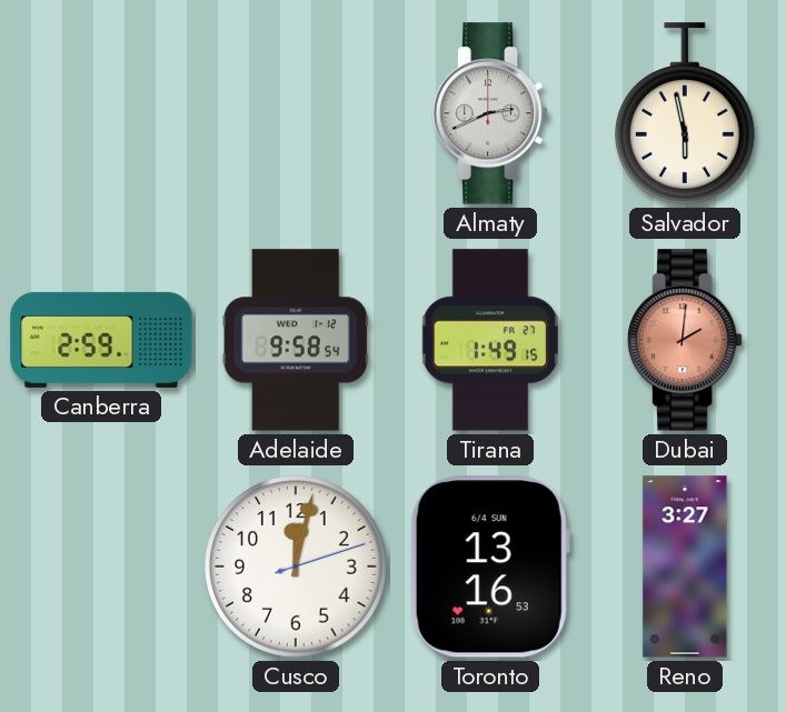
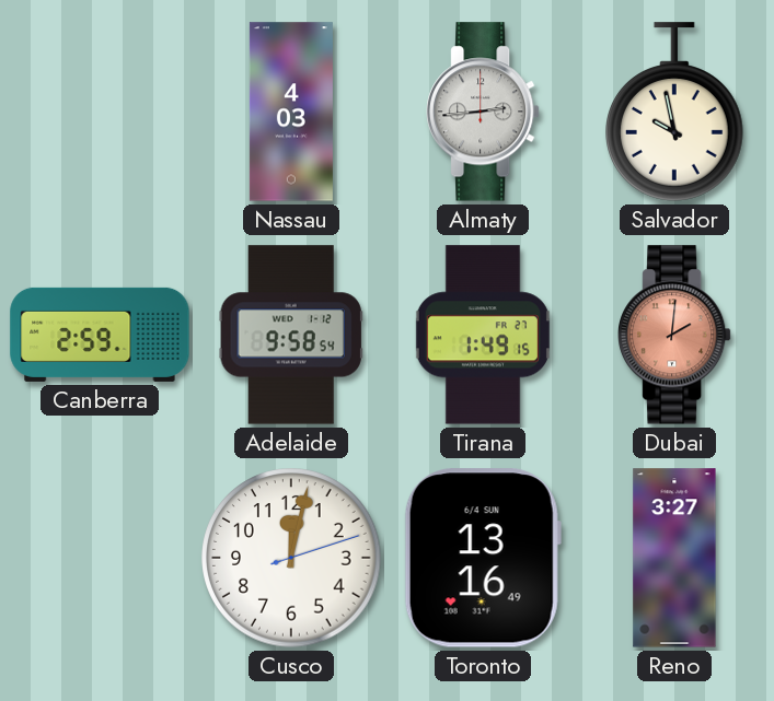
Nassau: none -> 4:03 (291, 112)
Almaty: 2:41 -> 2:44 (484, 112)
Salvador: 5:58 -> 9:58 (675, 112)
Toronto: 13:16:53 -> 13:16:49 (483, 558)
